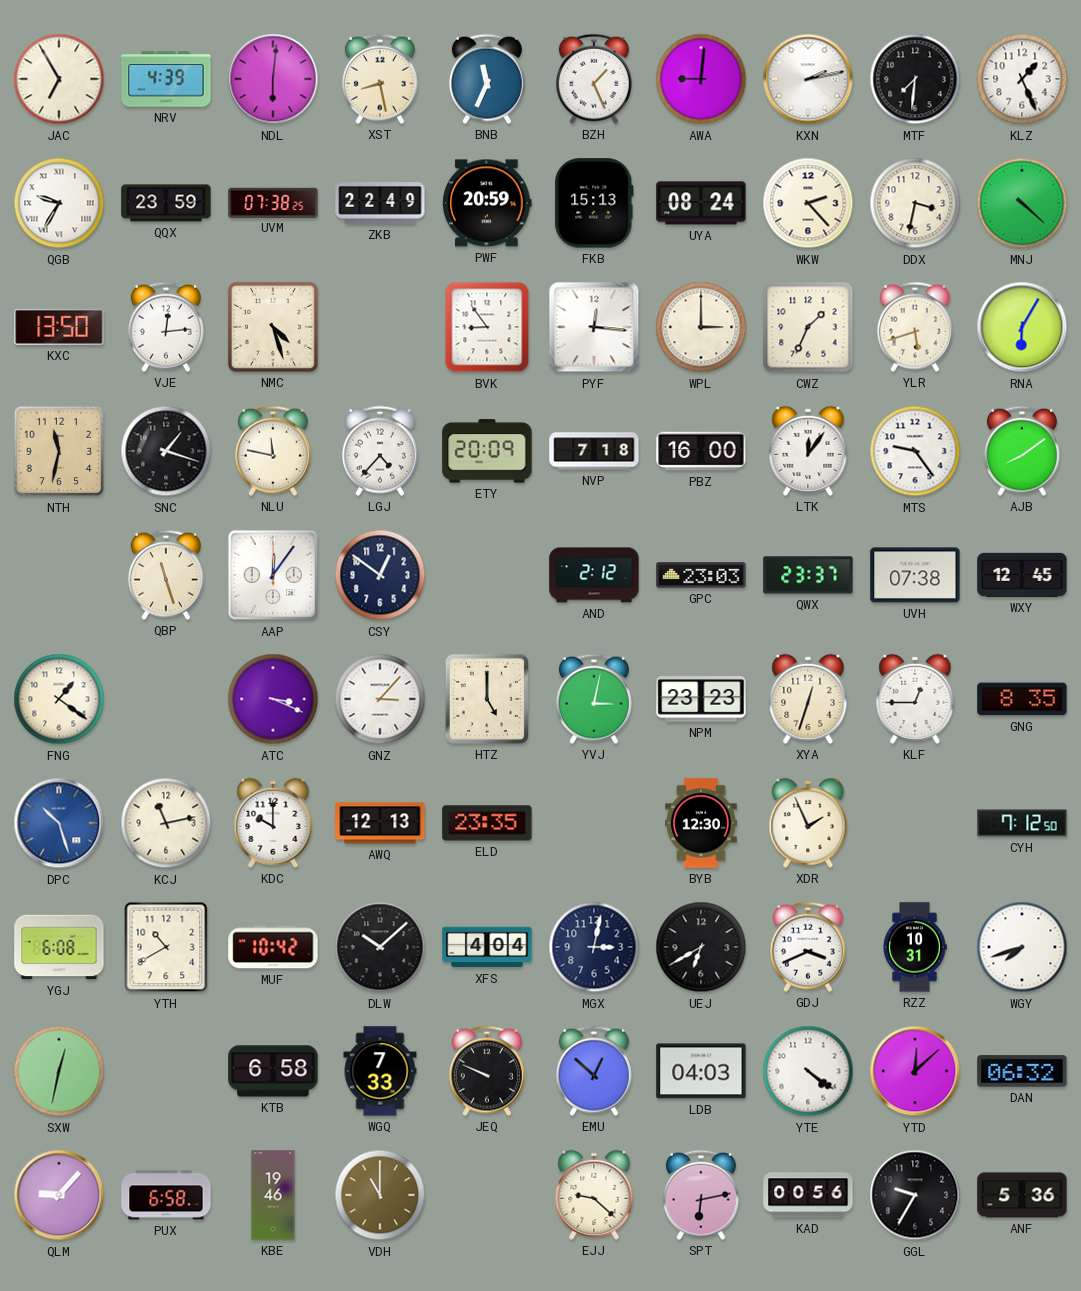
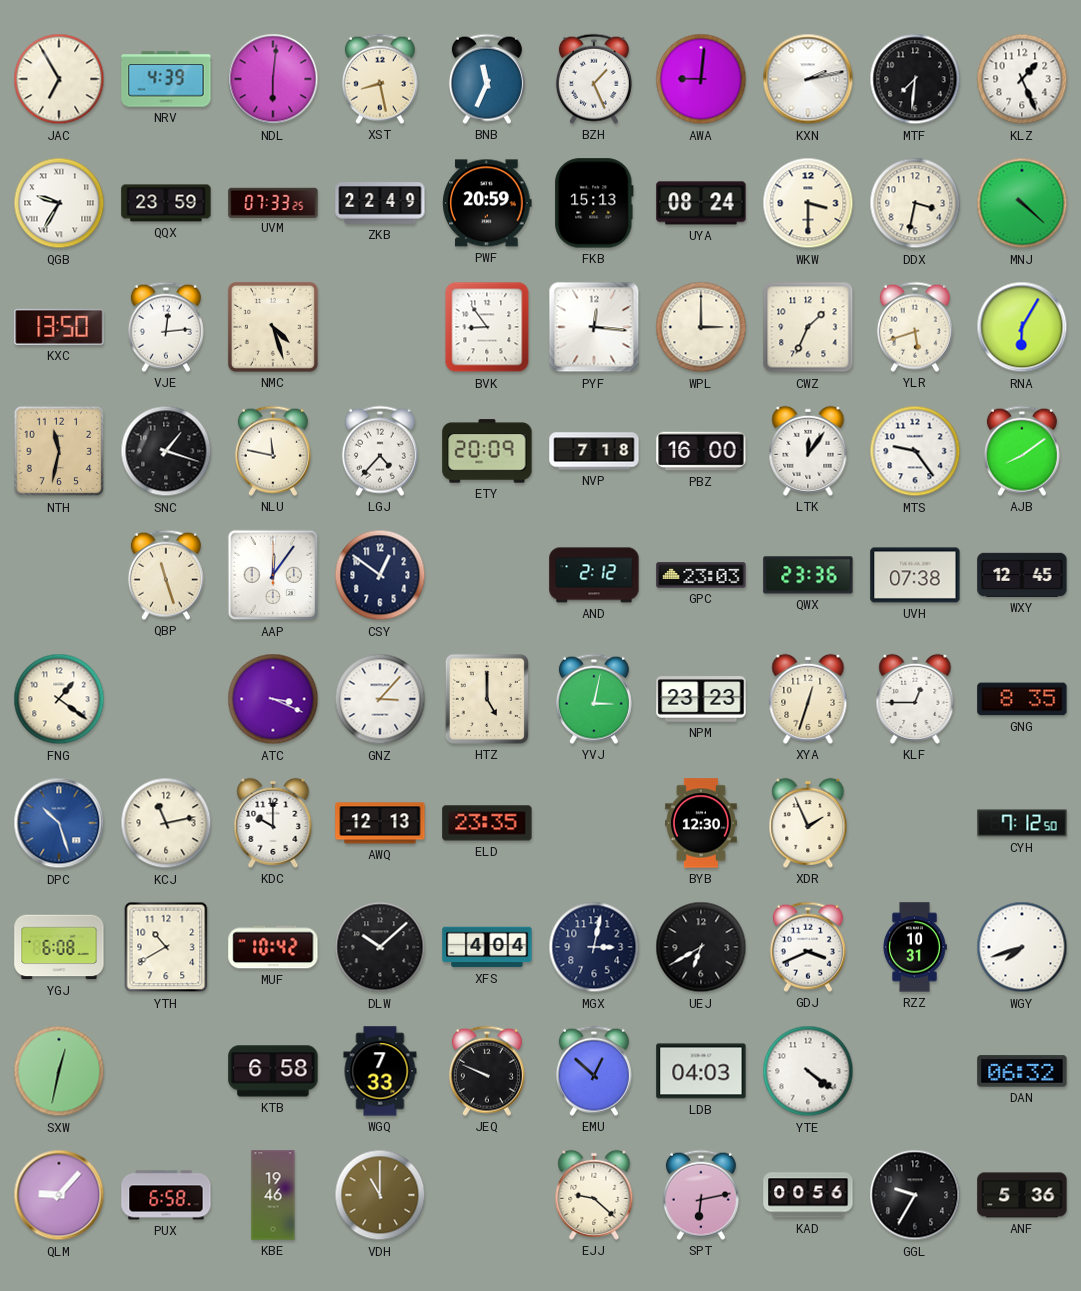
UVM: 07:38 -> 07:33 (273, 202)
WKW: 2:23 -> 3:30 (808, 203)
QWX: 23:37 -> 23:36 (808, 575)
YTD: 12:08 -> none (915, 1071)
